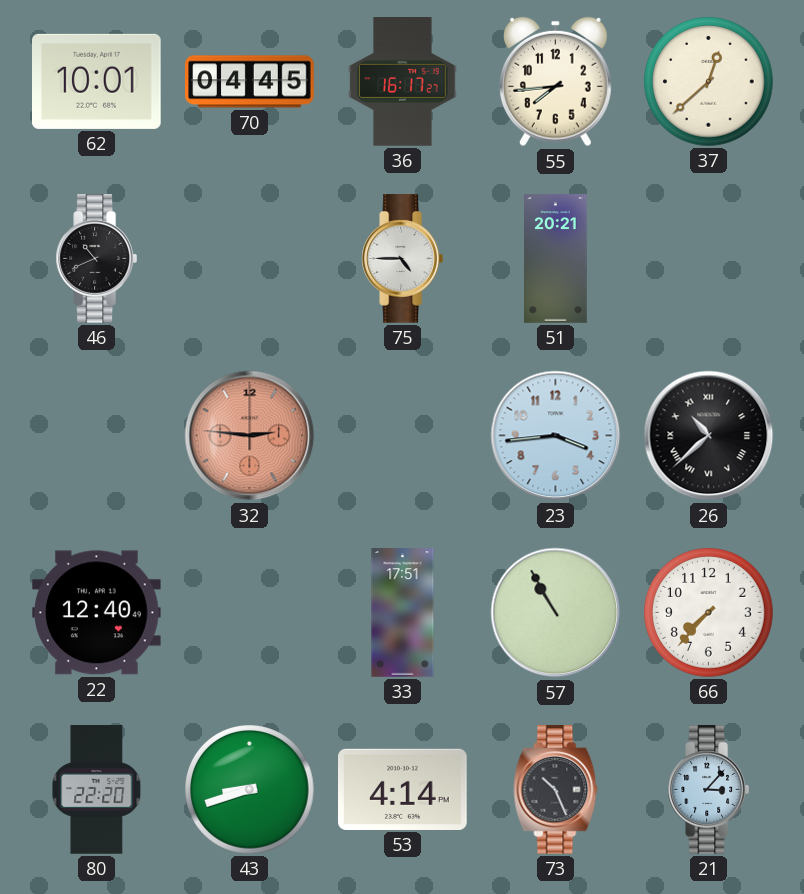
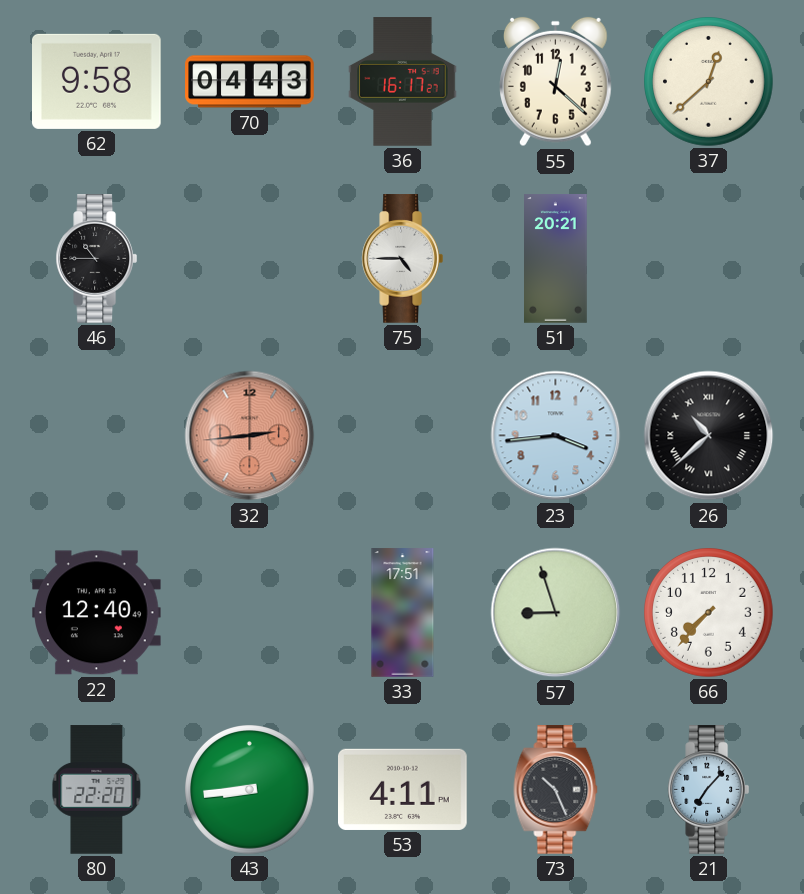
62: 10:01 -> 9:58 (97, 81)
70: 04:45 -> 04:43 (250, 82)
55: 7:44 -> 12:22 (556, 82)
46: 10:41 -> 10:45 (96, 259)
32: 2:46 -> 2:44 (250, 436)
57: 10:55 -> 8:57 (556, 613)
43: 8:42 -> 8:44 (250, 790)
53: 4:14 -> 4:11 (403, 789)
21: 3:07 -> 7:07 (708, 790)
